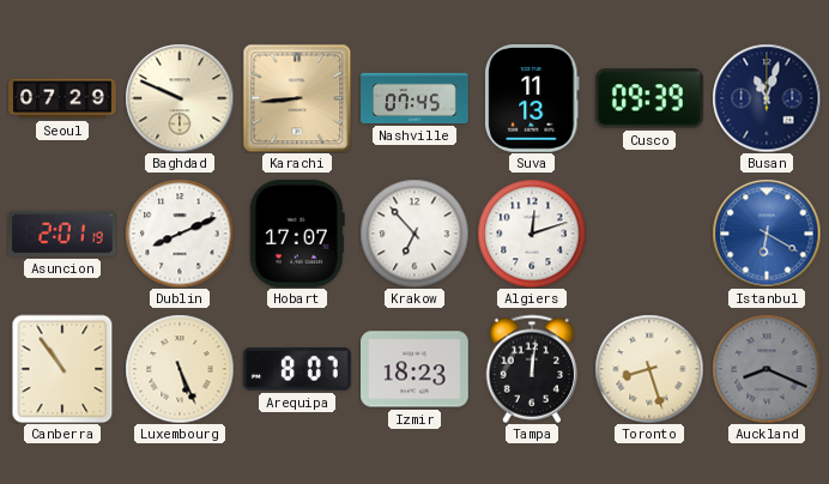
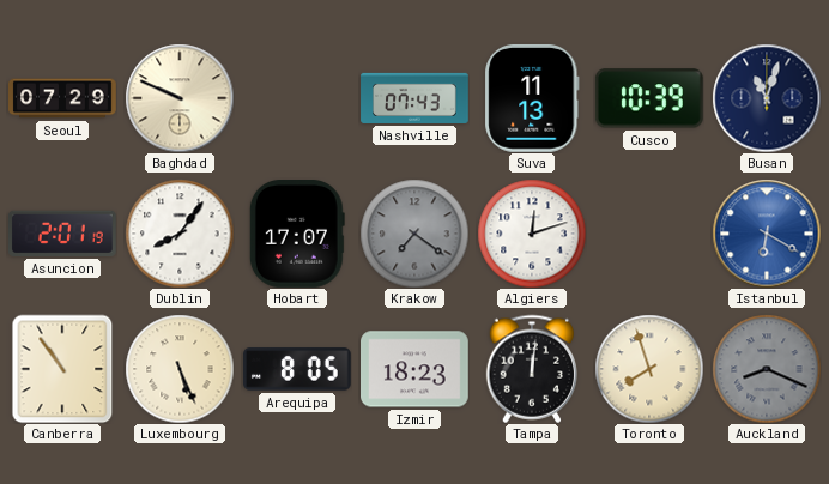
Karachi: 8:44 -> none (297, 98)
Nashville: 07:45 -> 07:43 (414, 98)
Cusco: 09:39 -> 10:39 (649, 98)
Dublin: 8:11 -> 8:06 (180, 234)
Krakow: 6:53 -> 7:21 (414, 234)
Krakow dial: white -> grey (414, 234)
Arequipa: 8:07 -> 8:05 (298, 369)
Toronto: 8:27 -> 7:57 (649, 369)
